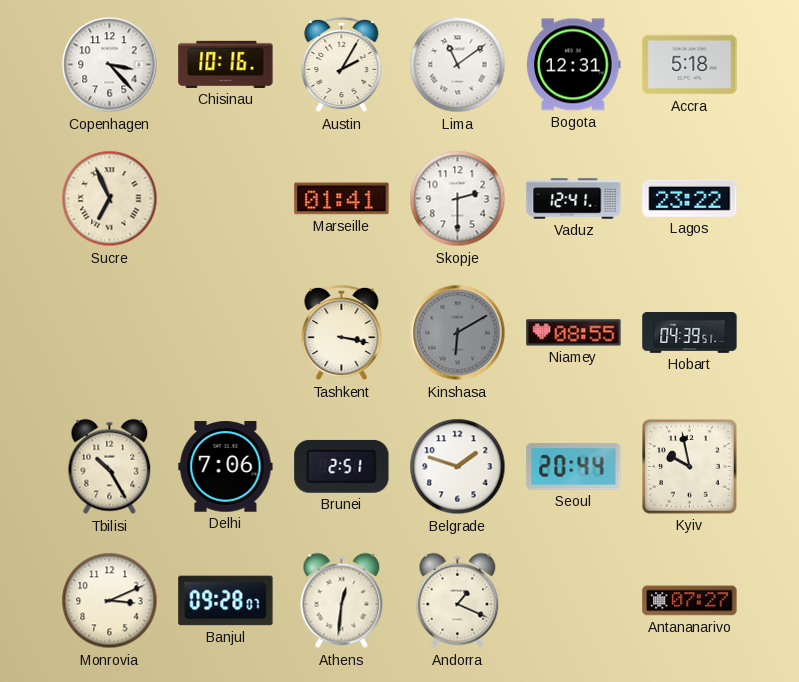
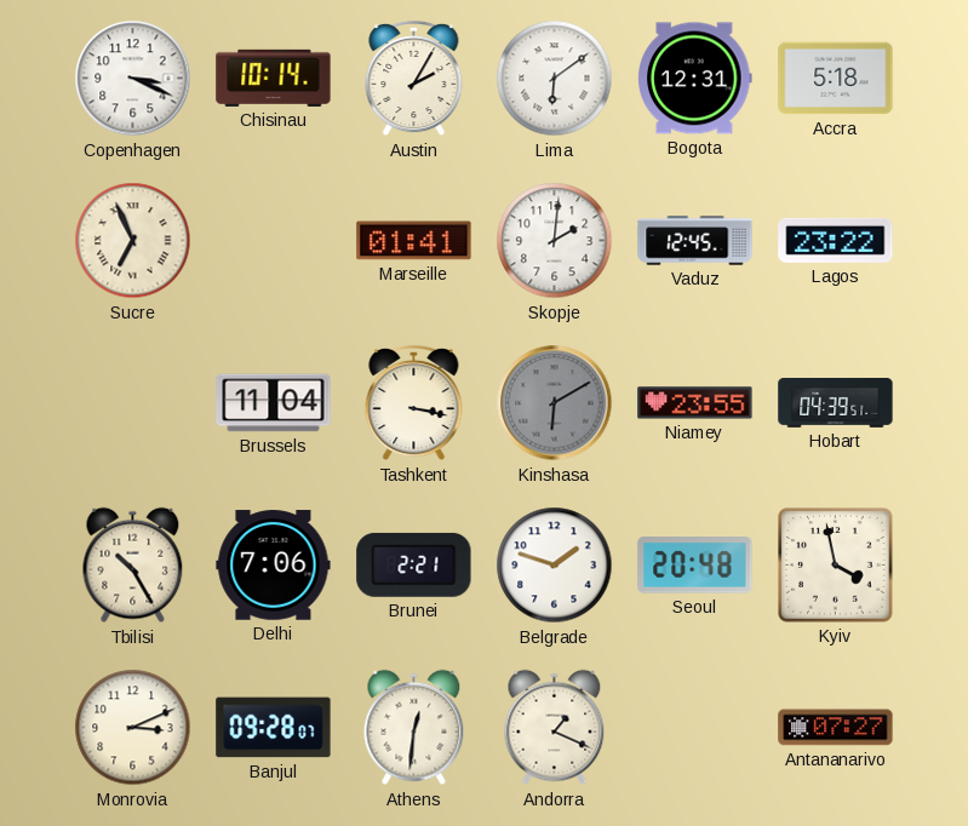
Copenhagen: 3:23 -> 3:19 (133, 79)
Chisinau: 10:16 -> 10:14 (274, 78)
Lima: 11:09 -> 6:09 (555, 79)
Skopje: 2:30 -> 2:01 (555, 241)
Vaduz: 12:41 -> 12:45 (695, 241)
Brussels: none -> 11:04 (274, 403)
Niamey: 08:55 -> 23:55 (695, 403)
Brunei: 2:51 -> 2:21 (414, 564)
Seoul: 20:44 -> 20:48 (695, 566)
Kyiv: 9:58 -> 3:58 (836, 566)
